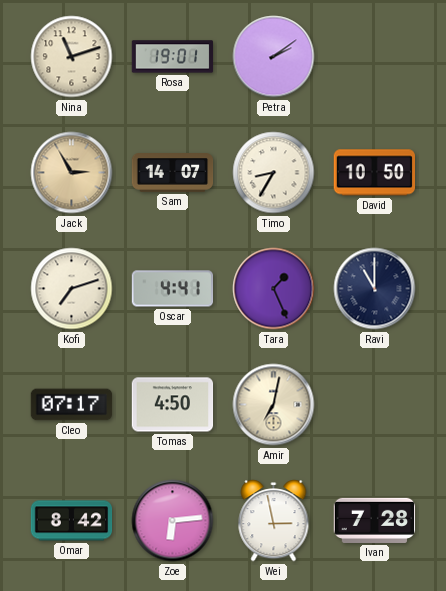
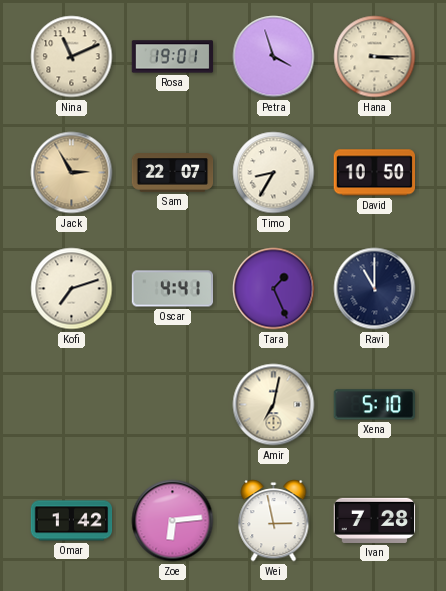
Nina: 11:12 -> 11:11 (72, 57)
Petra: 2:09 -> 3:57 (274, 57)
Hana: none -> 3:15 (375, 57)
Sam: 14:07 -> 22:07 (173, 173)
Cleo: 07:17 -> none (72, 405)
Tomas: 4:50 -> none (173, 405)
Xena: none -> 5:10 (374, 405)
Omar: 8:42 -> 1:42 (72, 521)
